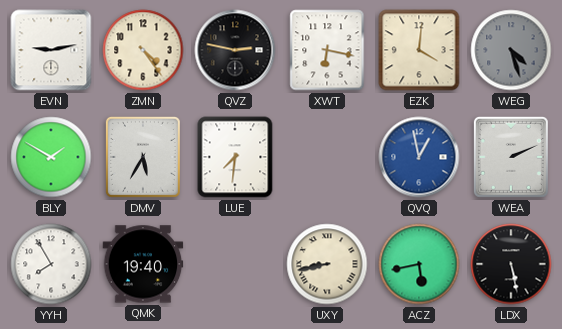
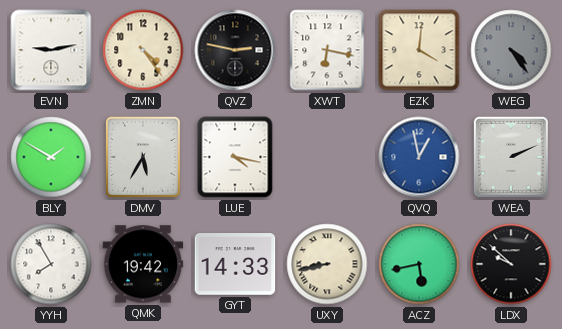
WEG: 4:27 -> 4:24 (511, 50)
LUE: 7:31 -> 4:17 (235, 157)
QMK: 19:40 -> 19:42 (143, 264)
GYT: none -> 14:33 (235, 265)
LDX: 5:28 -> 9:52 (511, 264)
